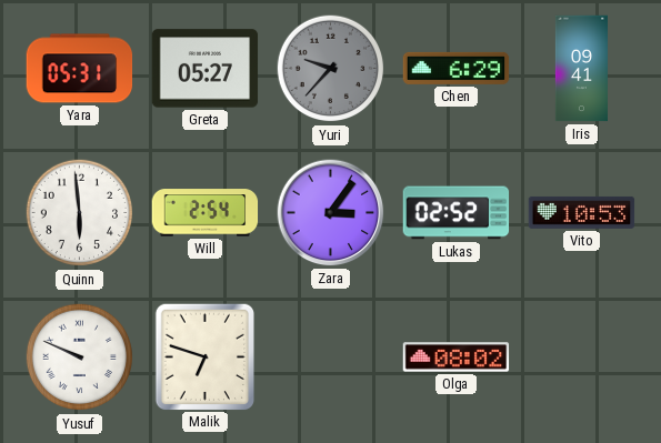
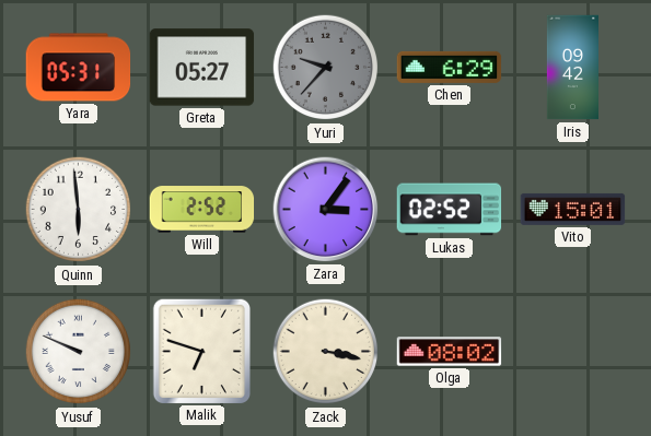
Iris: 09:41 -> 09:42 (572, 68)
Will: 2:54 -> 2:52 (202, 210)
Vito: 10:53 -> 15:01 (573, 209)
Zack: none -> 3:17 (326, 352)
